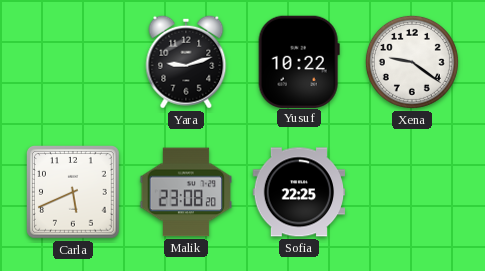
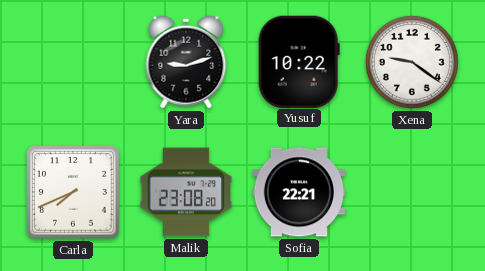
Carla: 5:41 -> 7:41 (74, 193)
Sofia: 22:25 -> 22:21 (299, 192)
